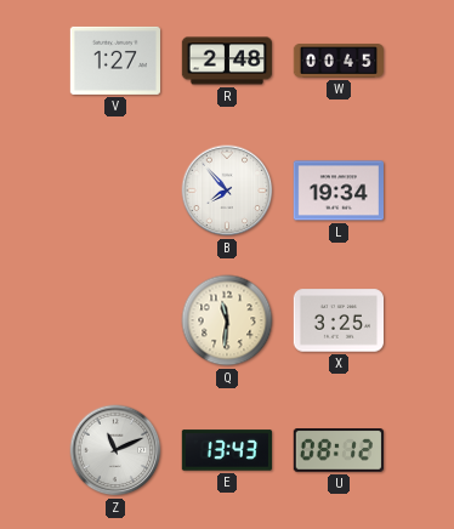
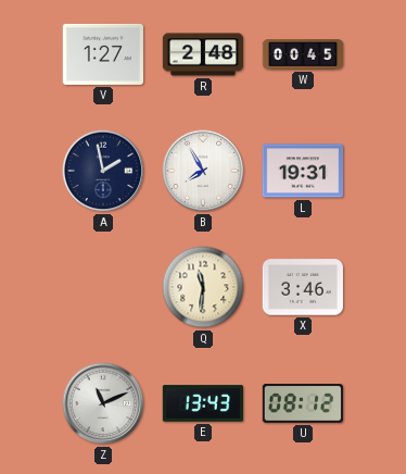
A: none -> 1:58 (103, 171)
B: 7:53 -> 7:55 (203, 171)
L: 19:34 -> 19:31 (302, 171)
X: 3:25 -> 3:46 (302, 287)
